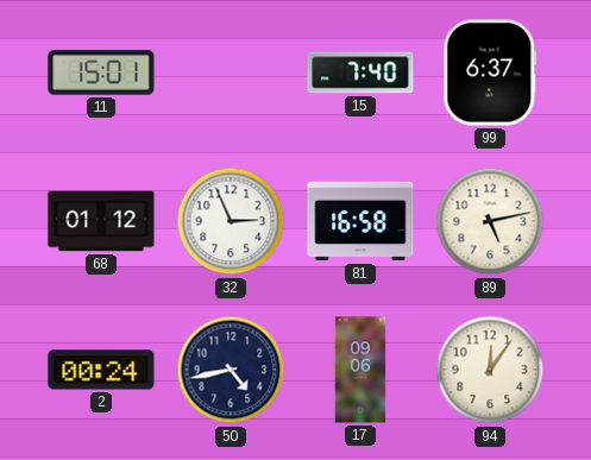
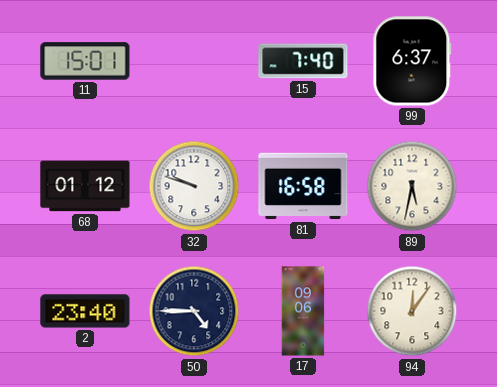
32: 2:56 -> 9:48 (194, 186)
89: 5:13 -> 5:32 (412, 186)
2: 00:24 -> 23:40 (85, 311)
50: 4:43 -> 4:45 (194, 311)
